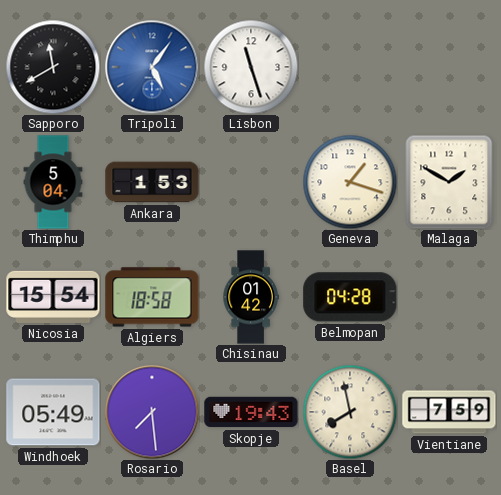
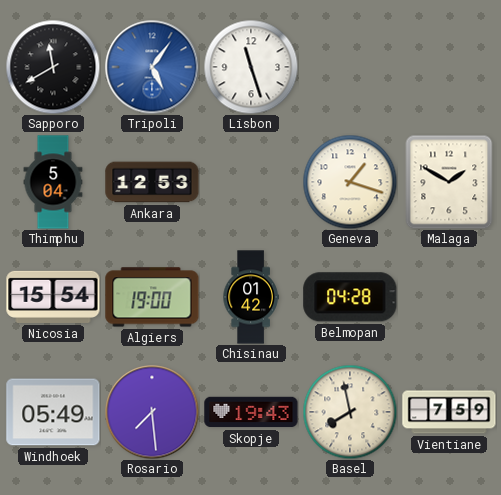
Ankara: 1:53 -> 12:53 (152, 182)
Algiers: 18:58 -> 19:00 (152, 297)
